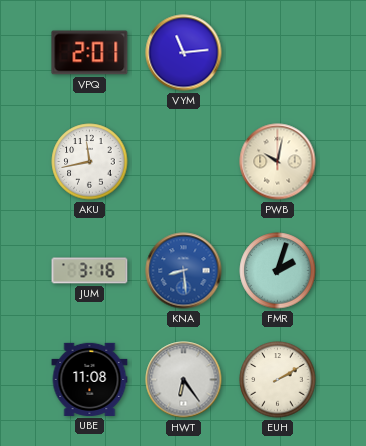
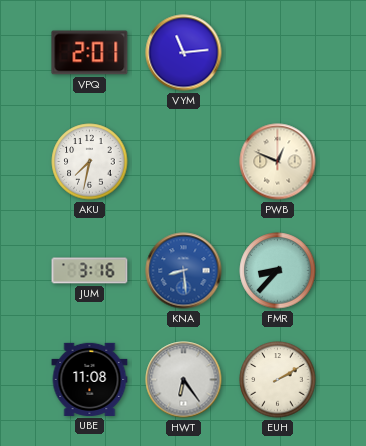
AKU: 11:43 -> 7:32 (90, 162)
PWB: 10:02 -> 12:49 (278, 162)
FMR: 2:03 -> 8:37 (278, 271)
